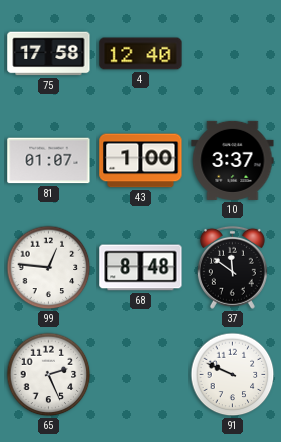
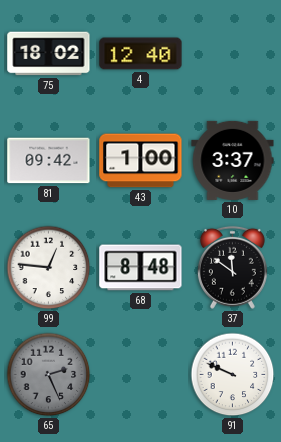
75: 17:58 -> 18:02 (49, 54)
81: 01:07 -> 09:42 (49, 161)
65 dial: white -> grey (49, 375)
